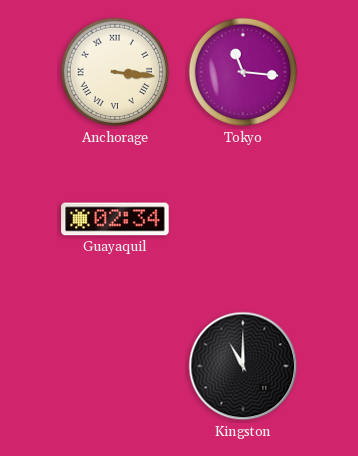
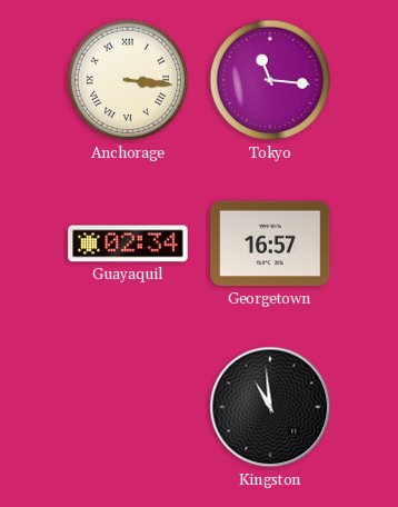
Georgetown: none -> 16:57 (270, 243)
Kingston: 11:00 -> 10:59 (270, 407)
